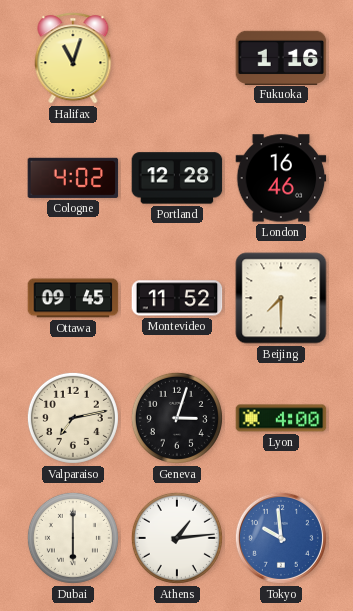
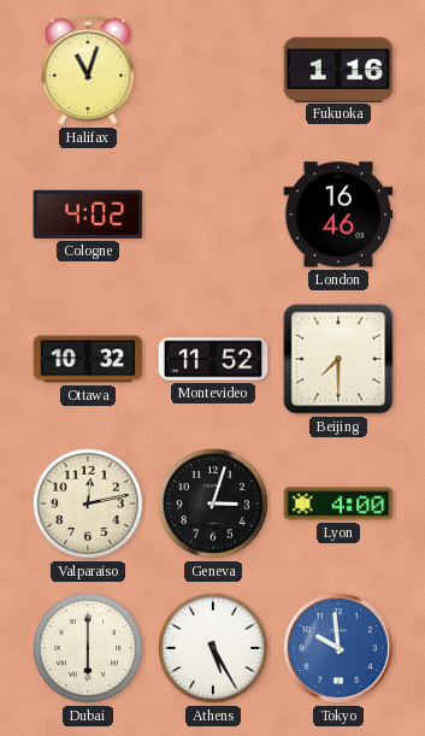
Portland: 12:28 -> none (177, 178)
Ottawa: 09:45 -> 10:32 (88, 359)
Valparaiso: 7:13 -> 12:13 (88, 504)
Athens: 1:14 -> 5:25 (213, 648)
